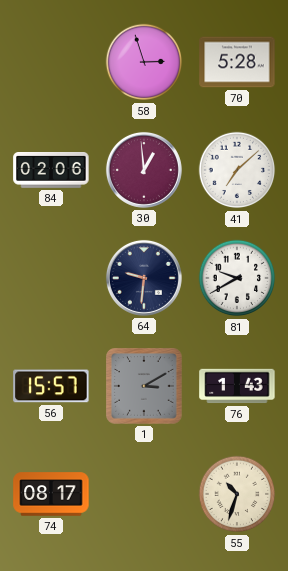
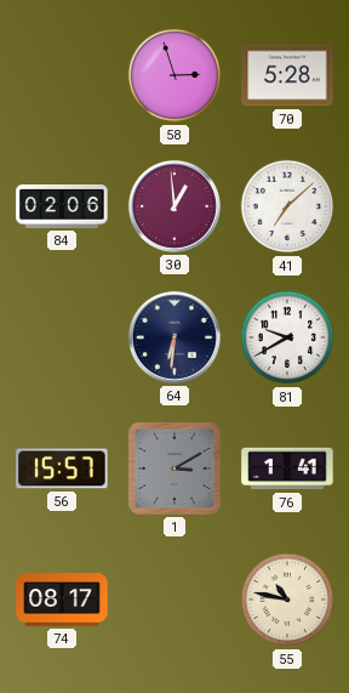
64: 9:31 -> 6:31 (174, 337)
76: 1:43 -> 1:41 (287, 468)
55: 10:33 -> 10:47 (287, 600)
